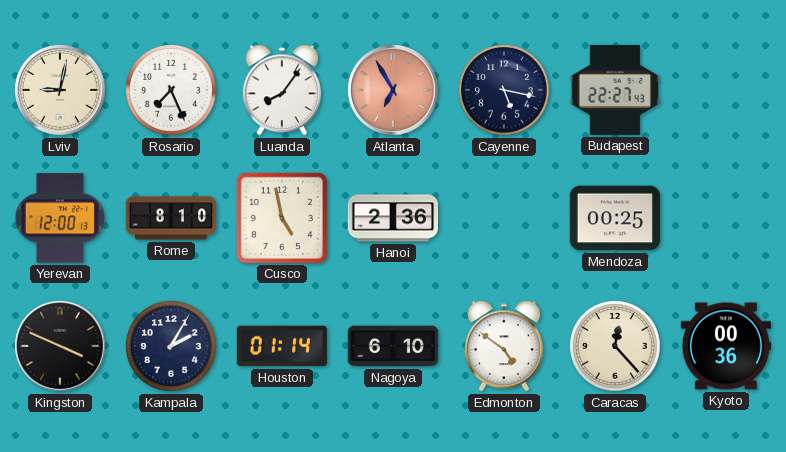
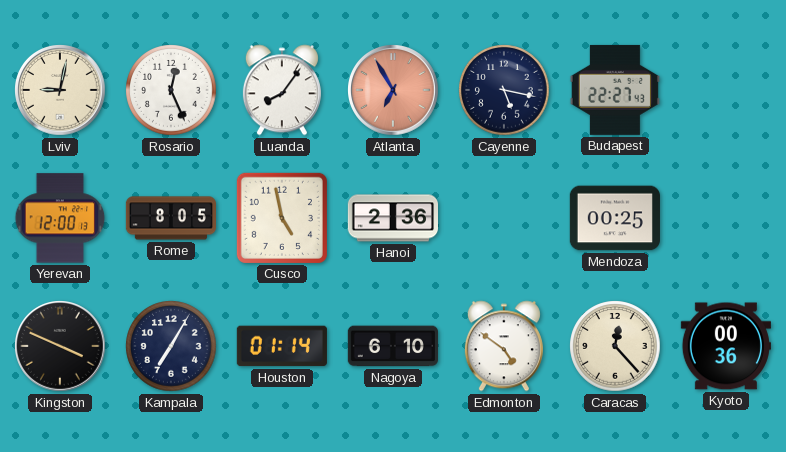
Rosario: 7:26 -> 12:26 (171, 90)
Rome: 8:10 -> 8:05 (170, 218)
Kampala: 2:05 -> 7:05 (171, 346)
